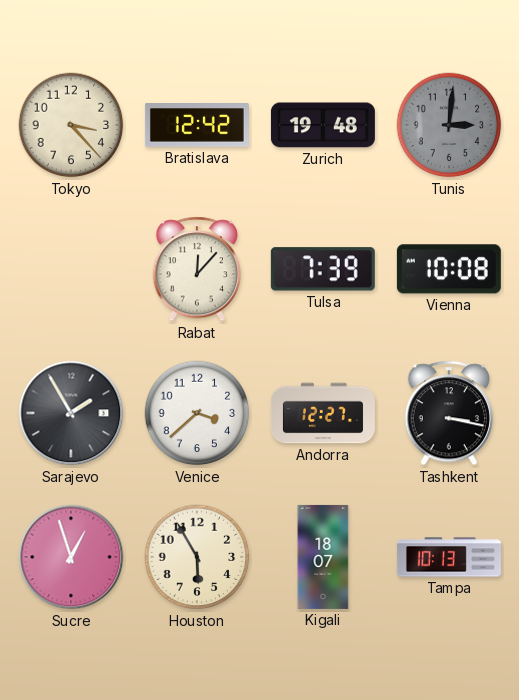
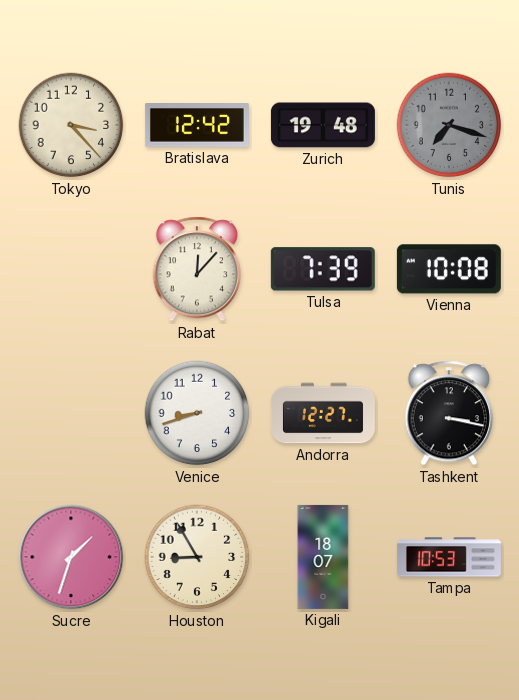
Tunis: 3:01 -> 7:18 (449, 125)
Sarajevo: 1:55 -> none (71, 413)
Venice: 3:38 -> 8:42 (197, 413)
Sucre: 12:57 -> 1:33 (71, 557)
Houston: 5:55 -> 8:55 (197, 557)
Tampa: 10:13 -> 10:53 (449, 557)
